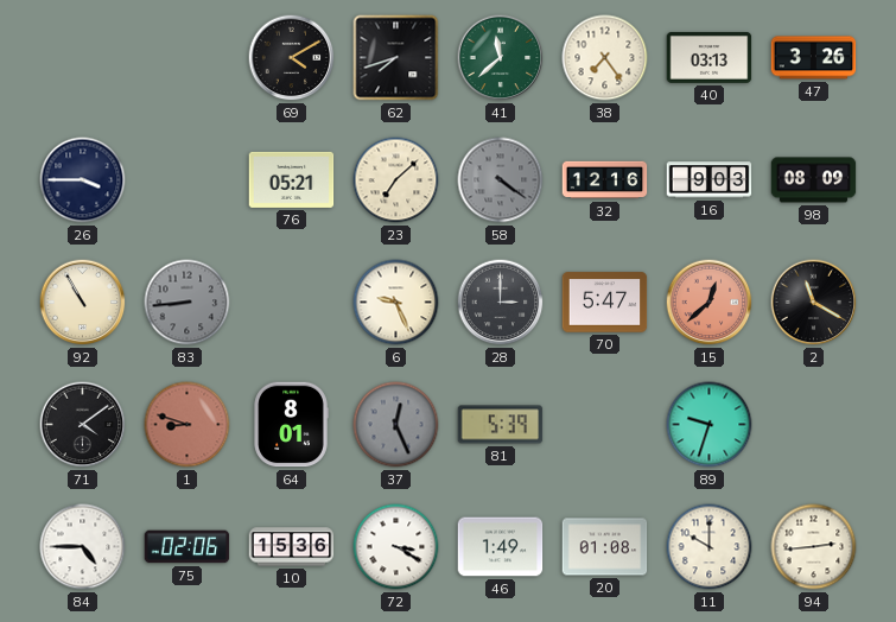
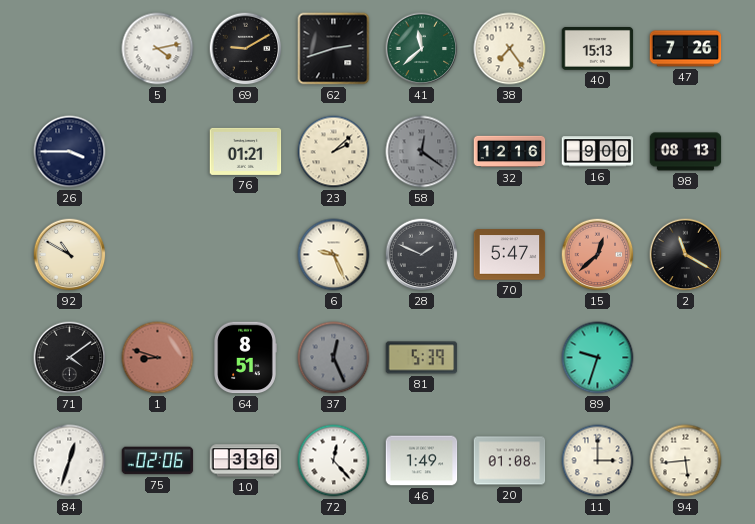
5: none -> 4:13 (158, 49)
69: 4:10 -> 9:10 (246, 49)
62: 7:42 -> 2:42 (334, 49)
40: 03:13 -> 15:13 (598, 48)
47: 3:26 -> 7:26 (686, 49)
76: 05:21 -> 01:21 (246, 151)
23: 7:08 -> 2:08 (334, 152)
58: 4:21 -> 12:21 (422, 152)
16: 9:03 -> 9:00 (598, 152)
98: 08:09 -> 08:13 (686, 152)
92: 10:55 -> 10:50 (70, 255)
83: 8:44 -> none (188, 303)
28: 3:00 -> 1:49 (422, 255)
64: 8:01 -> 8:51 (245, 358)
84: 4:45 -> 12:33 (70, 461)
10: 15:36 -> 3:36 (246, 461)
72: 3:20 -> 12:23 (334, 461)
11: 10:00 -> 3:00 (598, 461)
94: 2:44 -> 5:44 (686, 461)
